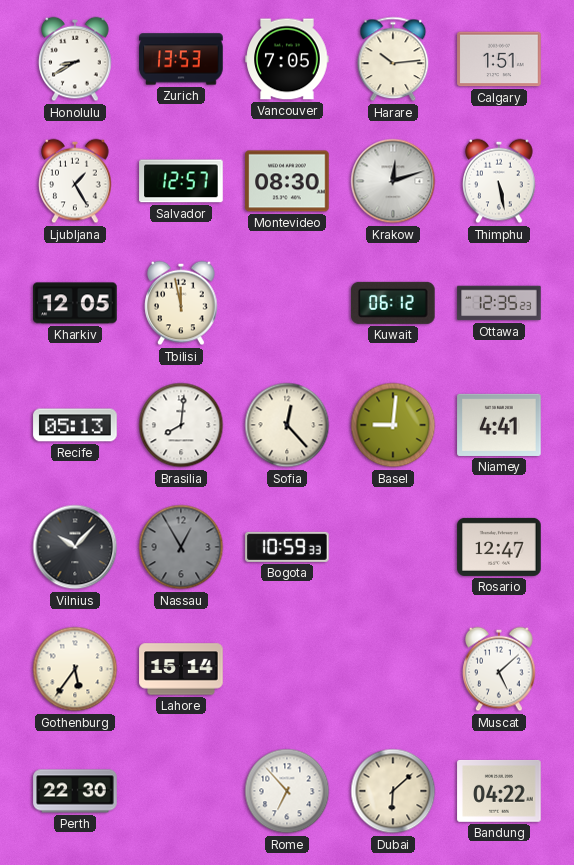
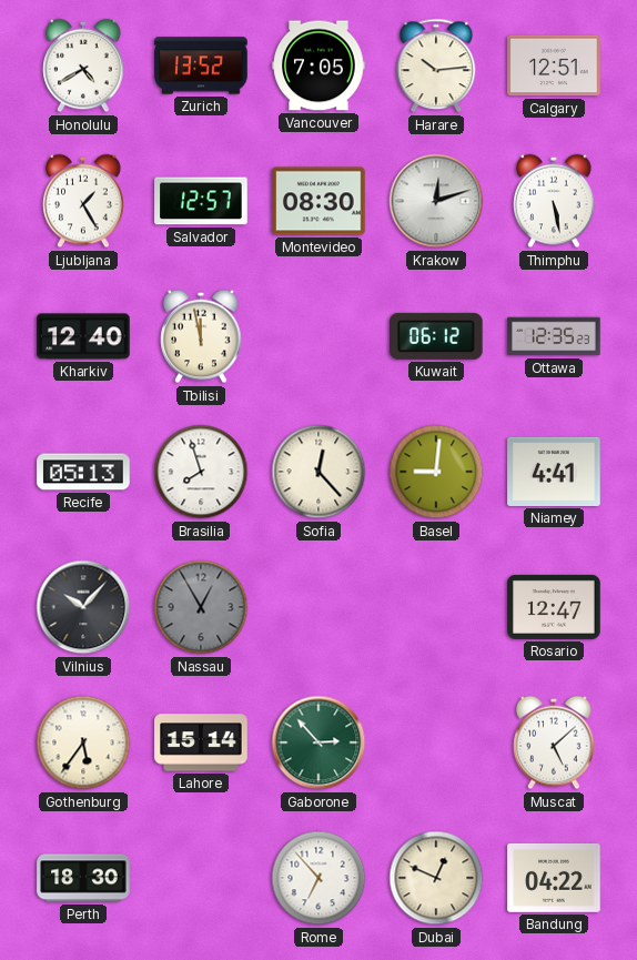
Honolulu: 8:40 -> 4:40 (83, 65)
Zurich: 13:53 -> 13:52 (201, 65)
Calgary: 1:51 -> 12:51 (554, 65)
Kharkiv: 12:05 -> 12:40 (83, 336)
Brasilia: 8:01 -> 7:57 (201, 472)
Bogota: 10:59 -> none (287, 547)
Gaborone: none -> 2:53 (318, 742)
Perth: 22:30 -> 18:30 (83, 878)
Dubai: 6:08 -> 12:49 (436, 878)
